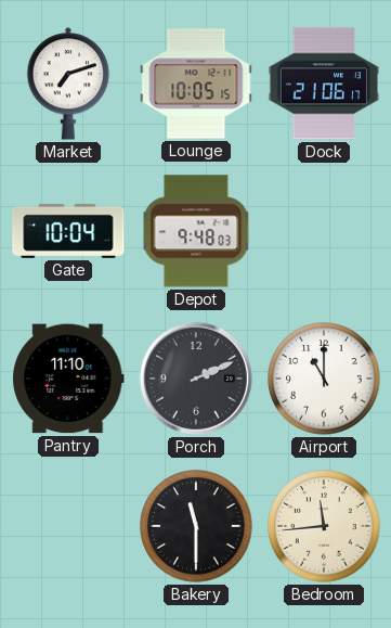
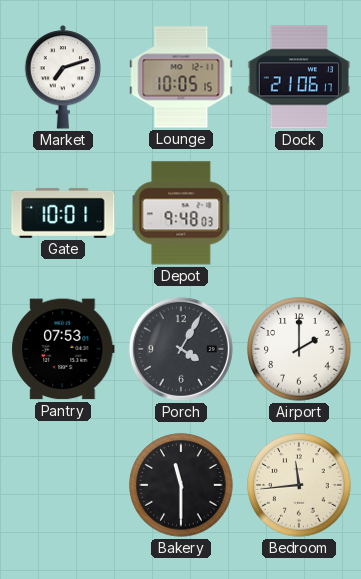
Gate: 10:04 -> 10:01 (63, 213)
Pantry: 11:10 -> 07:53 (63, 349)
Porch: 2:11 -> 4:05 (181, 349)
Airport: 11:00 -> 2:00 (299, 349)
